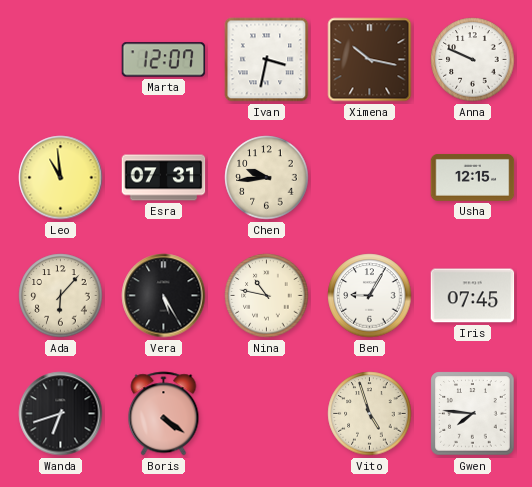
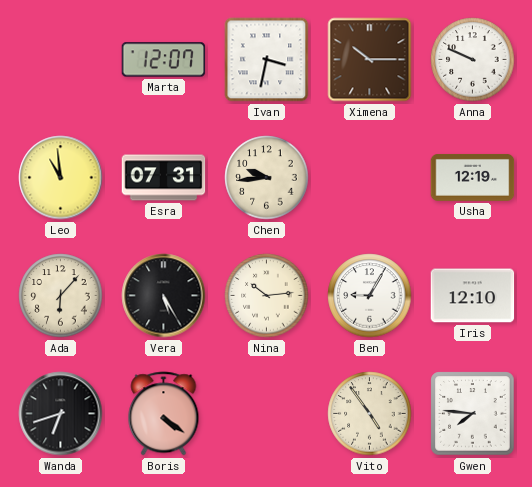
Ximena: 10:17 -> 10:15 (370, 60)
Usha: 12:15 -> 12:19 (473, 177)
Nina: 10:47 -> 10:14 (267, 296)
Iris: 07:45 -> 12:10 (473, 296)
Vito: 4:57 -> 4:54 (370, 414)
